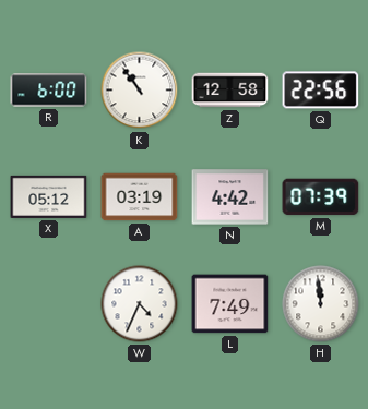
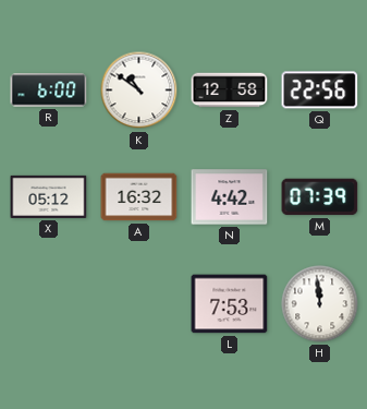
K: 10:54 -> 10:51 (139, 91)
A: 03:19 -> 16:32 (139, 197)
W: 4:34 -> none (140, 304)
L: 7:49 -> 7:53 (230, 304)
